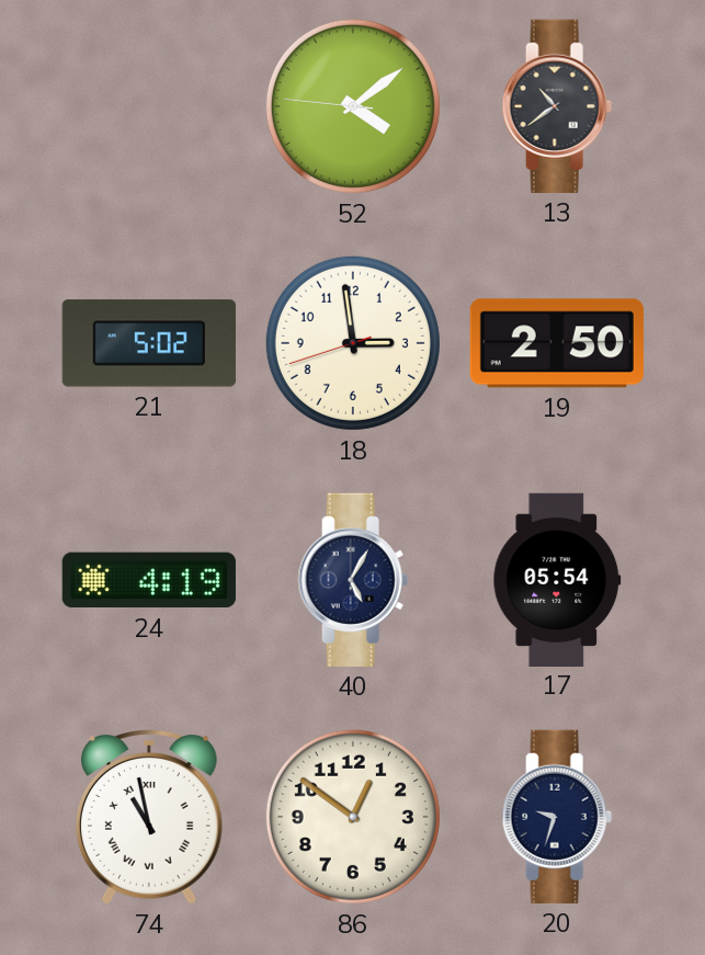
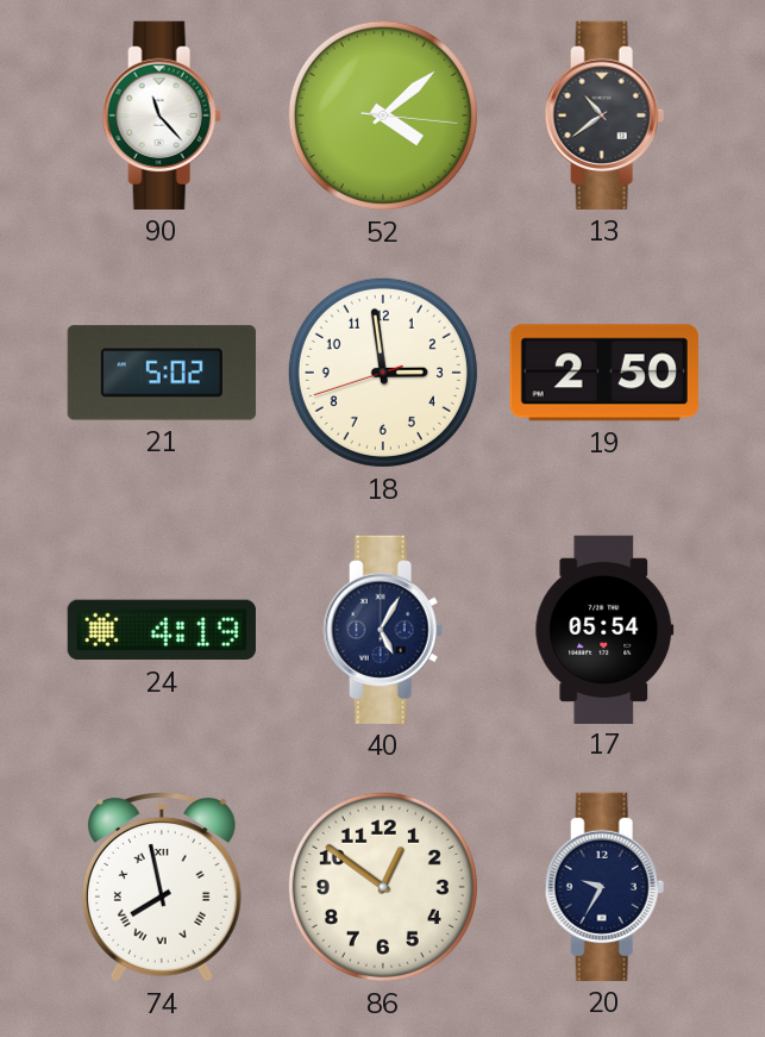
90: none -> 11:23 (162, 115)
52: 4:08:46 -> 4:08:16 (383, 115)
74: 10:58 -> 7:58 (162, 887)
20: 9:33 -> 9:35 (604, 887)
